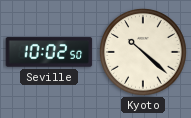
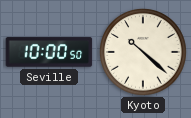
Seville: 10:02 -> 10:00 (49, 52)
